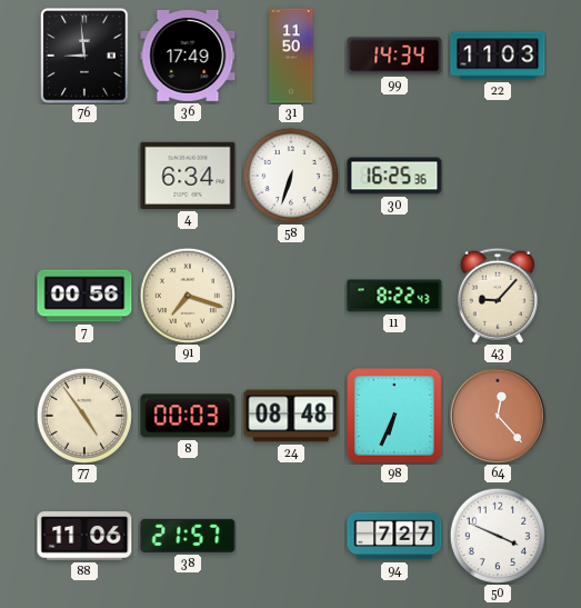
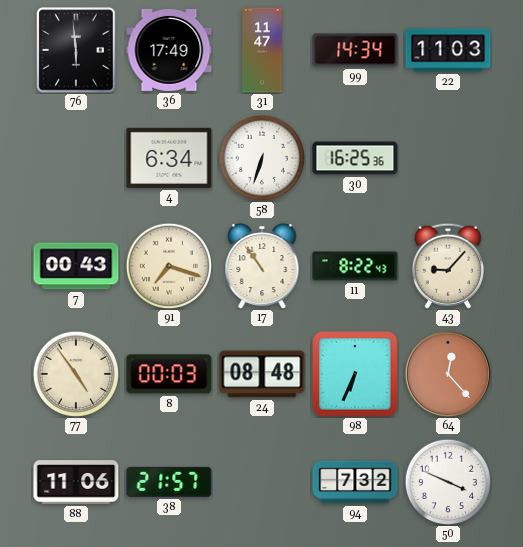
76: 8:59 -> 5:59 (76, 50)
31: 11:50 -> 11:47 (262, 50)
7: 00:56 -> 00:43 (76, 266)
17: none -> 10:54 (262, 266)
94: 7:27 -> 7:32 (355, 482)
